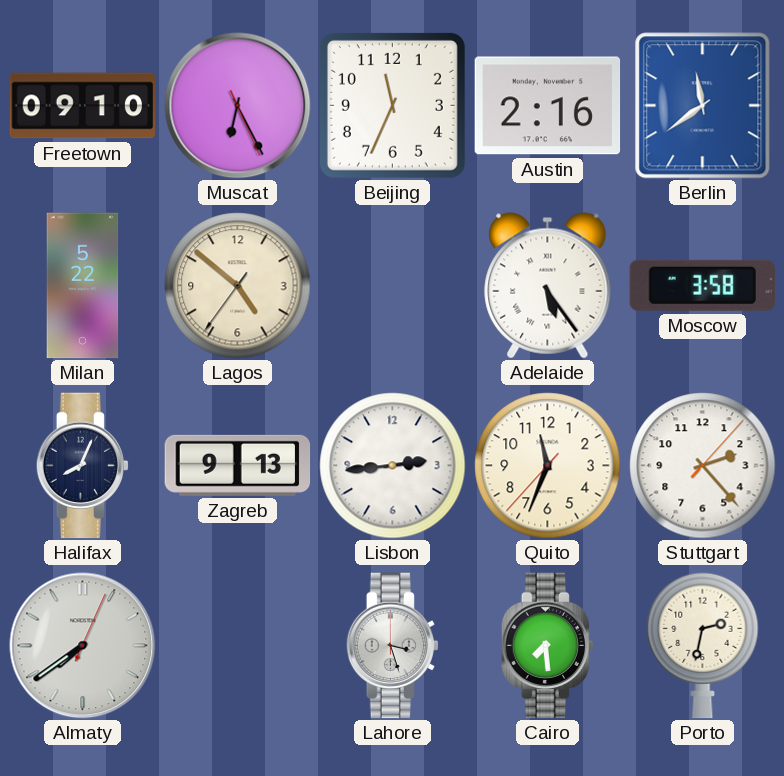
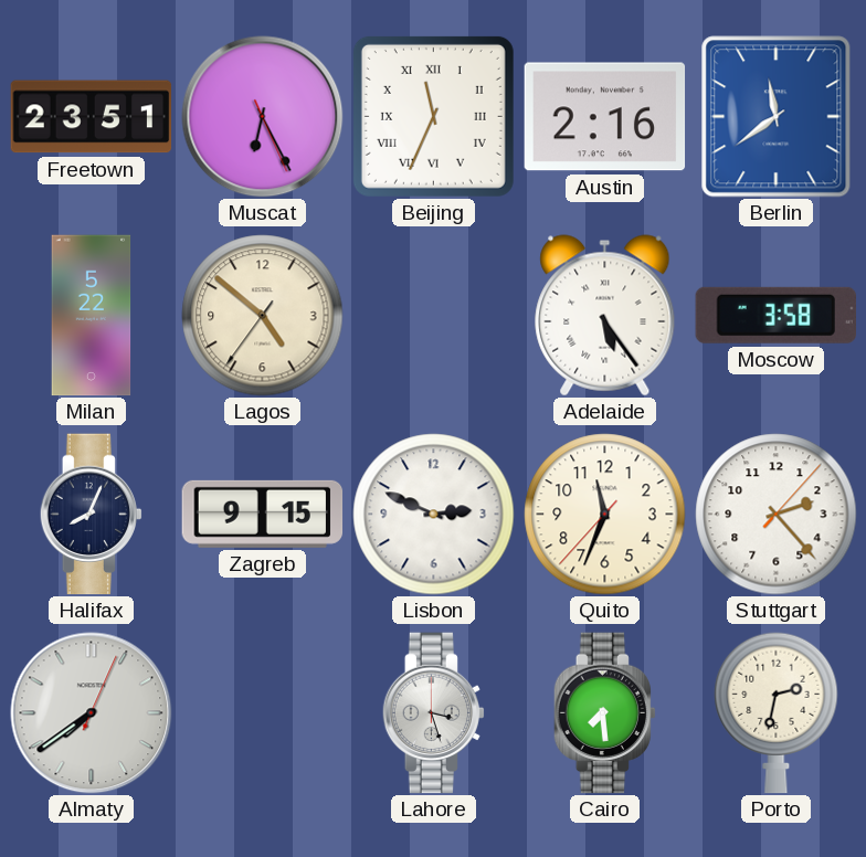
Freetown: 09:10 -> 23:51 (92, 117)
Beijing numerals: Arabic -> Roman (433, 116)
Zagreb: 9:13 -> 9:15 (263, 514)
Lisbon: 2:44 -> 2:49 (434, 515)
